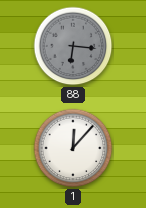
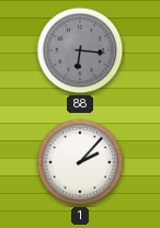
1: 12:07 -> 2:07 (80, 162)
